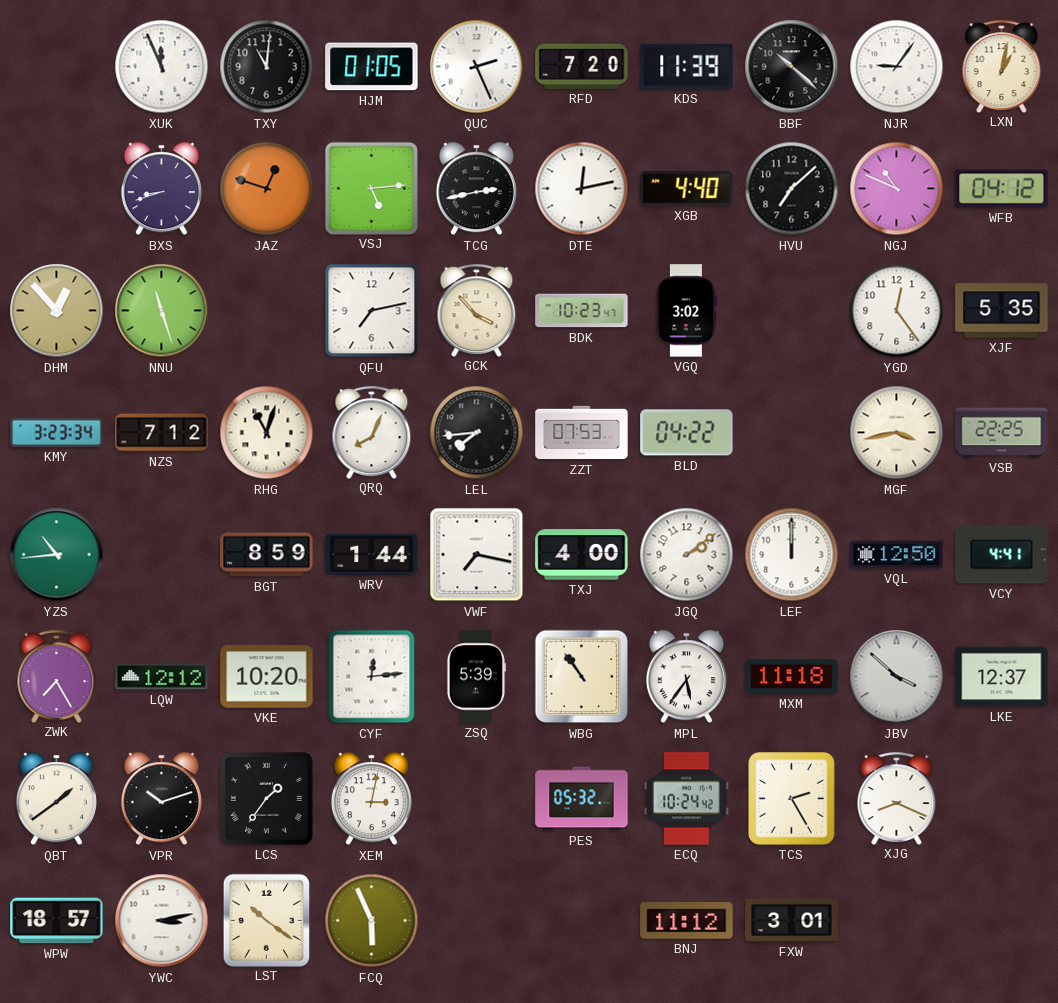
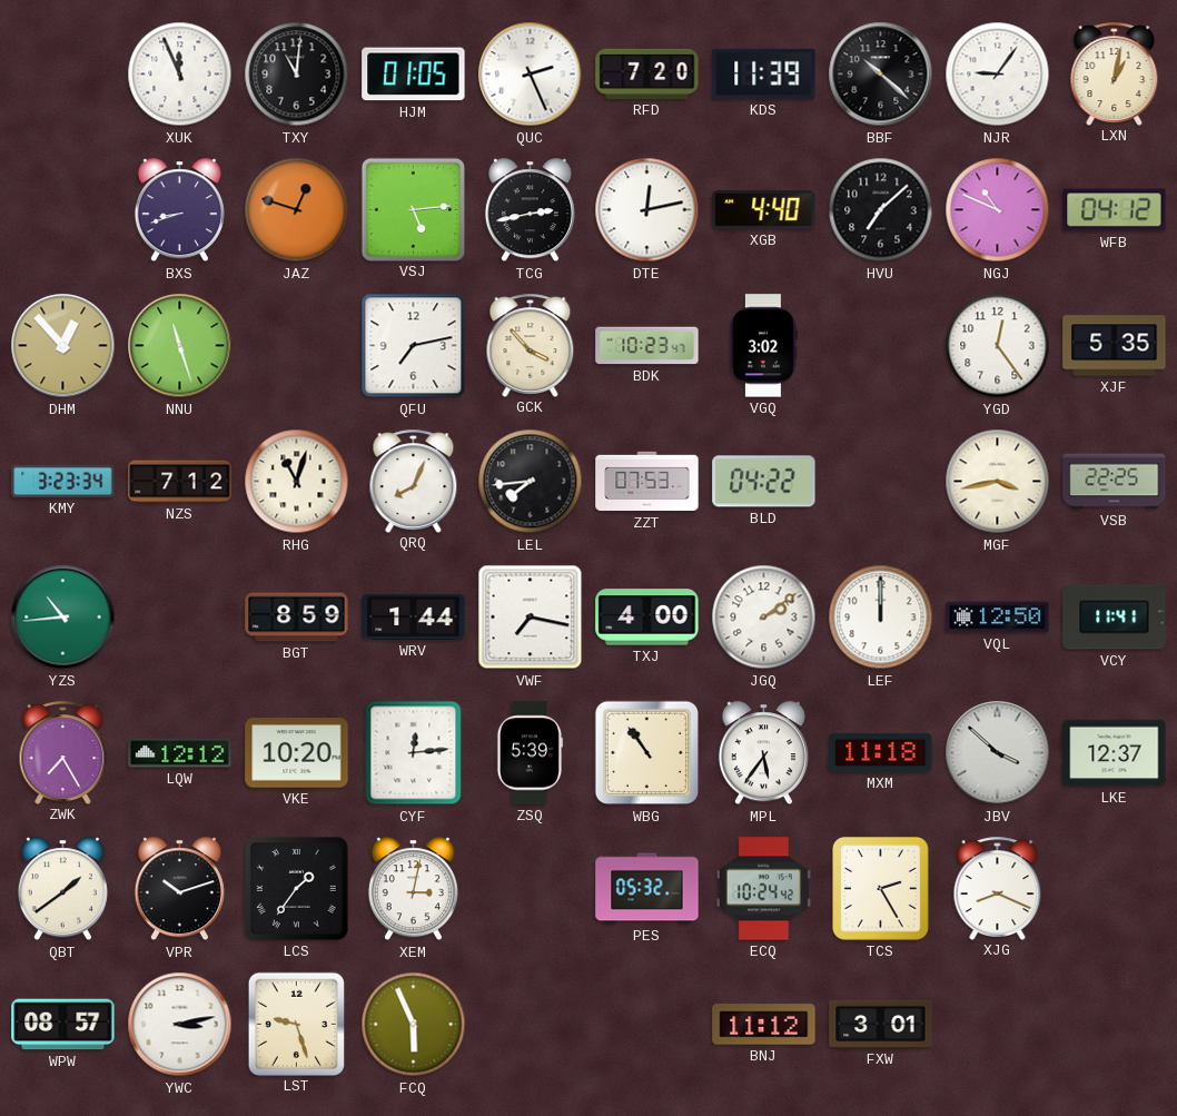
VCY: 4:41 -> 11:41 (1115, 618)
WPW: 18:57 -> 08:57 (63, 1025)
LST: 10:21 -> 9:27 (296, 1024)
